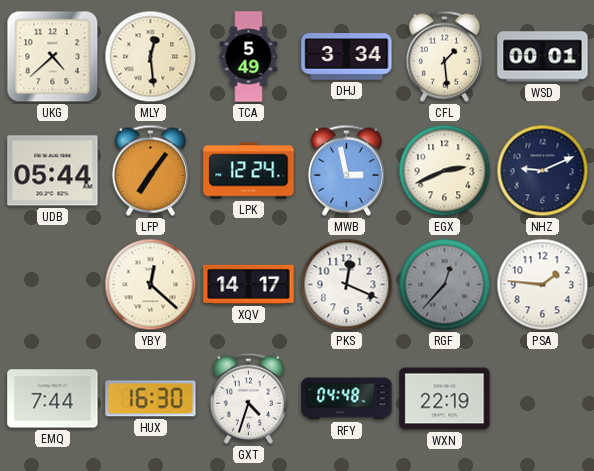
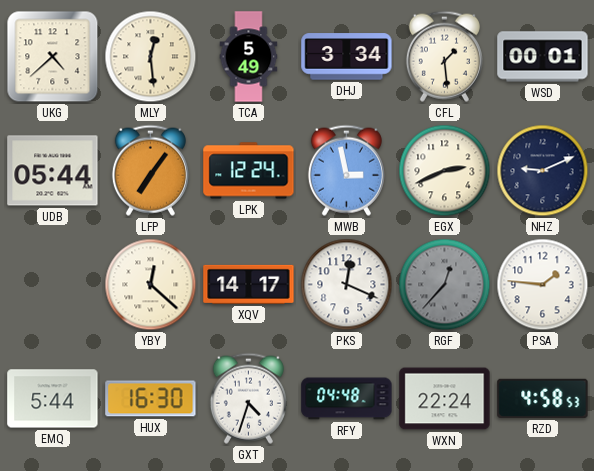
EMQ: 7:44 -> 5:44 (53, 399)
WXN: 22:19 -> 22:24 (445, 399)
RZD: none -> 4:58 (543, 398)
